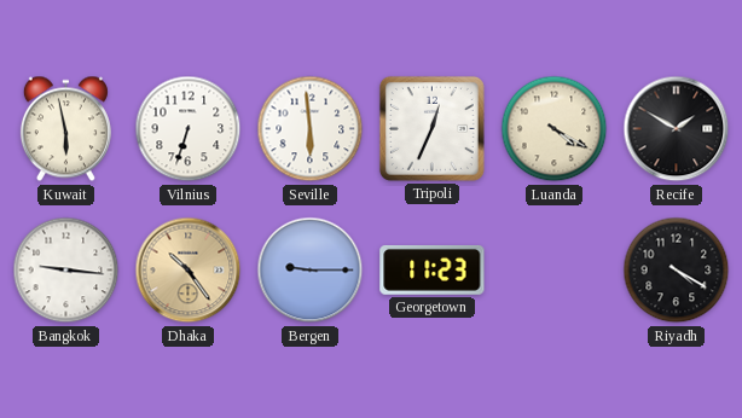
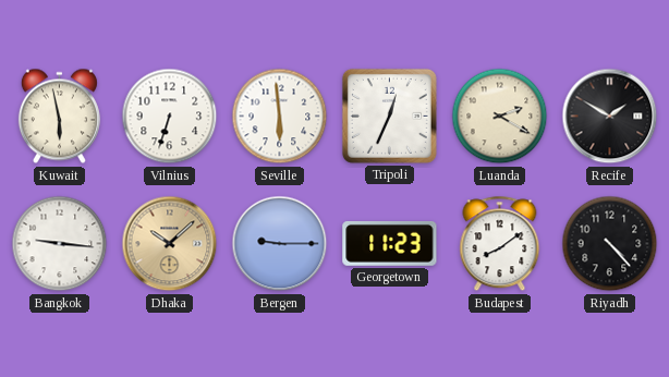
Luanda: 4:20 -> 2:20 (500, 117)
Dhaka: 10:24 -> 10:08 (170, 244)
Budapest: none -> 8:09 (500, 244)
Riyadh: 4:20 -> 4:23 (610, 244)
